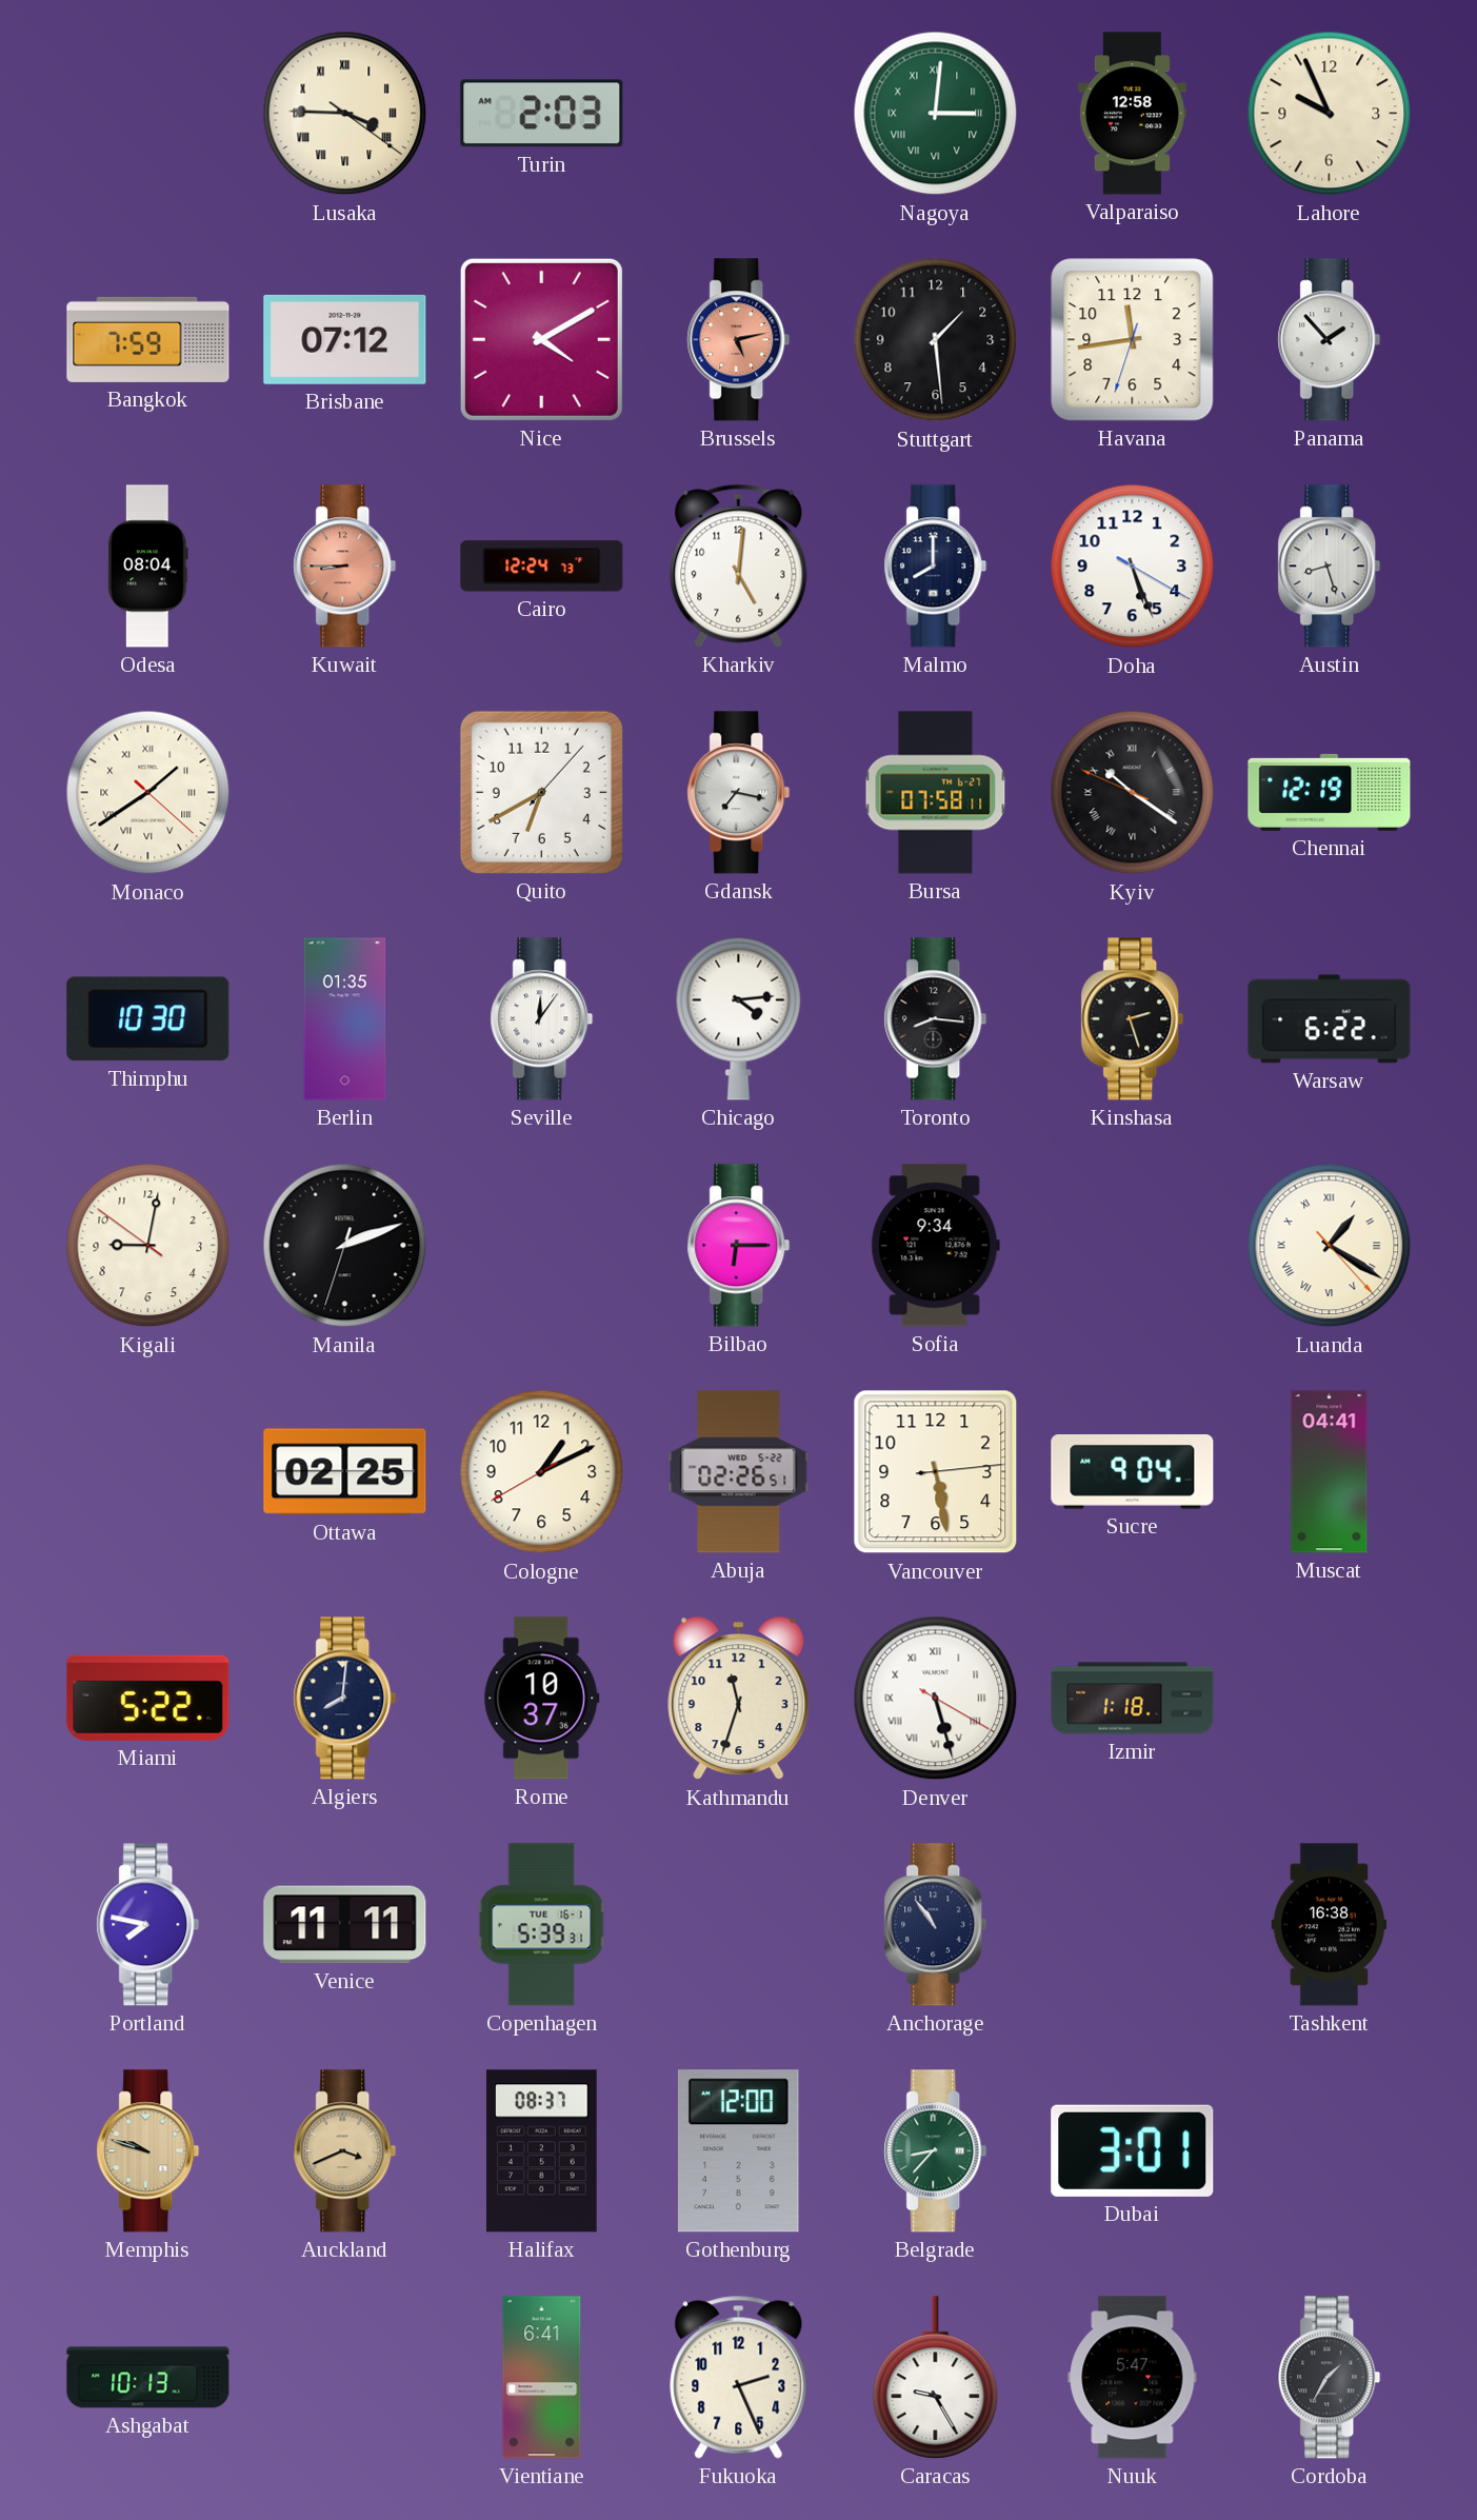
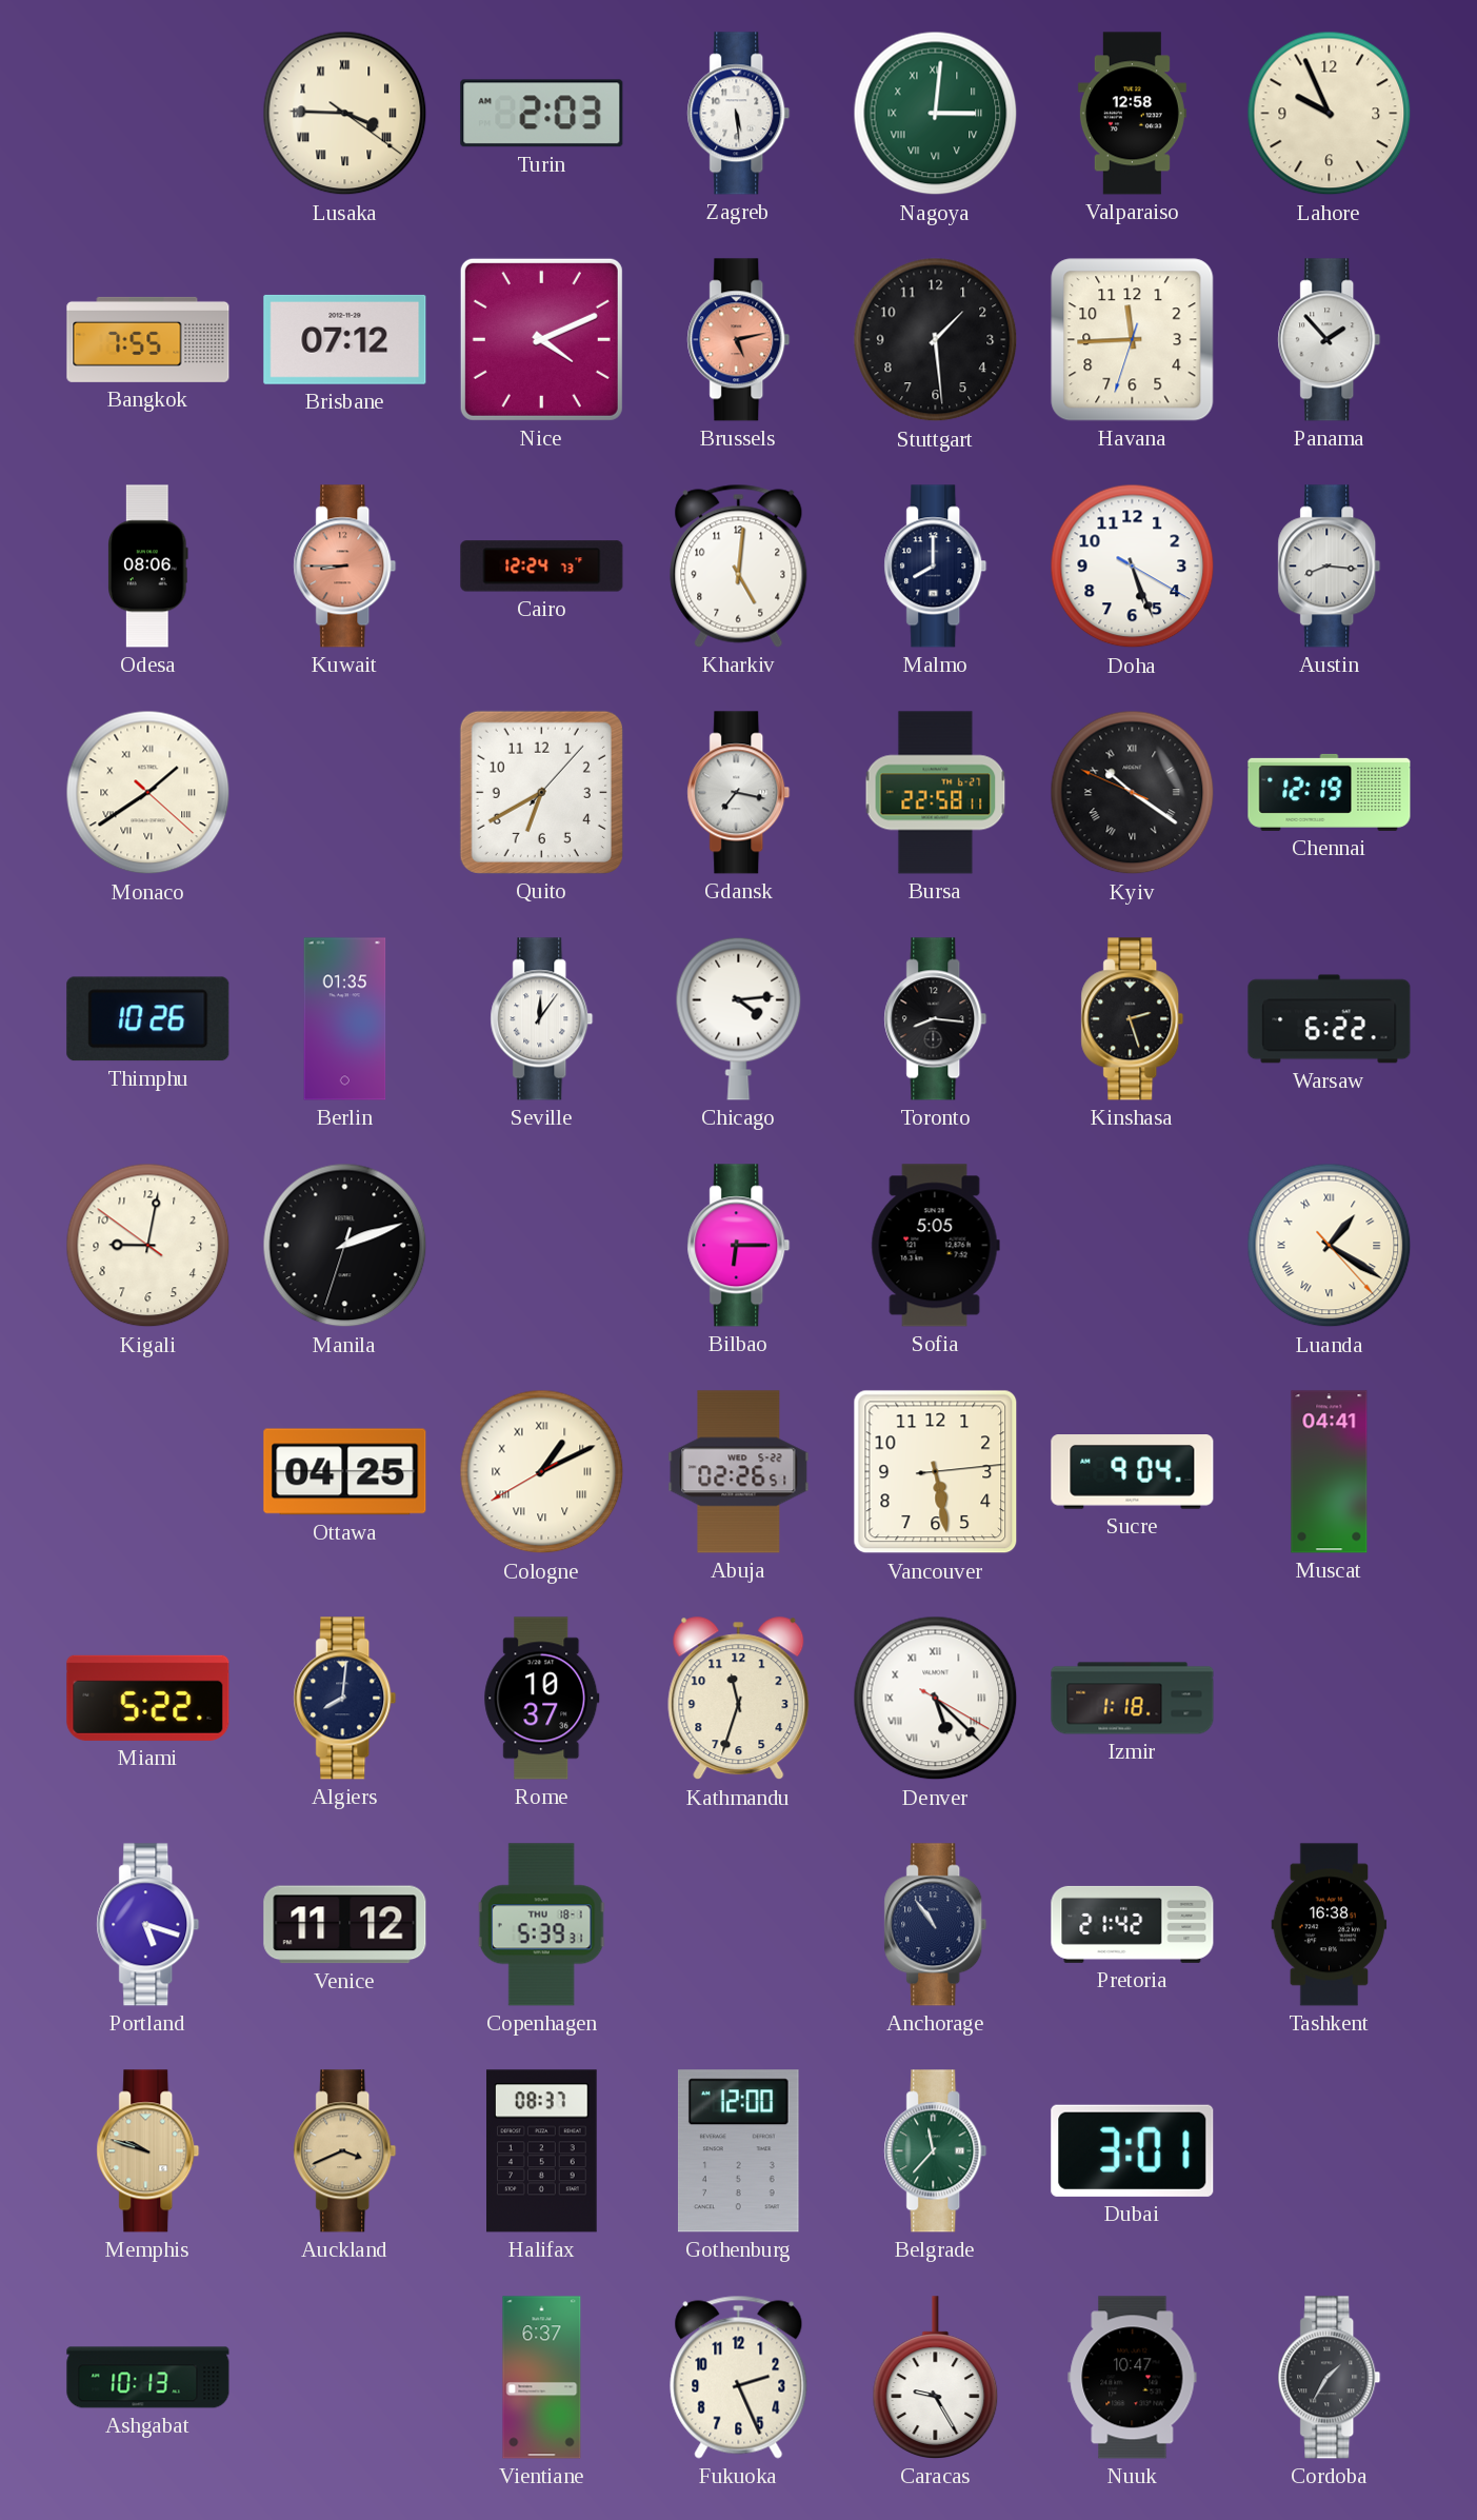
Zagreb: none -> 5:29 (739, 114)
Bangkok: 7:59 -> 7:55 (148, 339)
Nice: 4:10 -> 4:11 (541, 339)
Havana: 11:43 -> 11:44 (1133, 340)
Odesa: 08:04 -> 08:06 (148, 567)
Austin: 8:27 -> 8:16 (1330, 567)
Bursa: 07:58 -> 22:58 (936, 793)
Thimphu: 10:30 -> 10:26 (148, 1019)
Sofia: 9:34 -> 5:05 (935, 1246)
Ottawa: 02:25 -> 04:25 (345, 1472)
Cologne numerals: Arabic -> Roman (542, 1472)
Denver: 5:27 -> 5:22 (936, 1699)
Portland: 7:47 -> 5:18 (148, 1925)
Venice: 11:11 -> 11:12 (345, 1925)
Copenhagen date: TUE 16-1 -> THU 18-1 (542, 1925)
Pretoria: none -> 21:42 (1133, 1924)
Belgrade: 8:37 -> 11:37 (936, 2151)
Vientiane: 6:41 -> 6:37 (542, 2378)
Nuuk: 5:47 -> 10:47 (1133, 2378)
